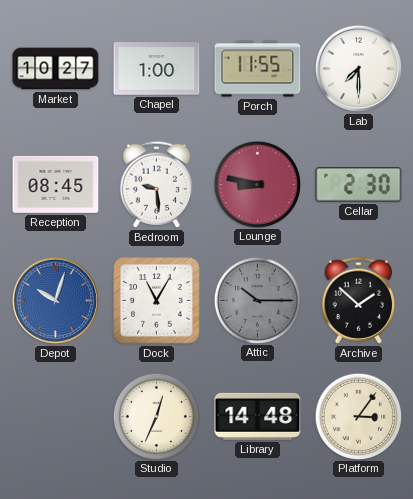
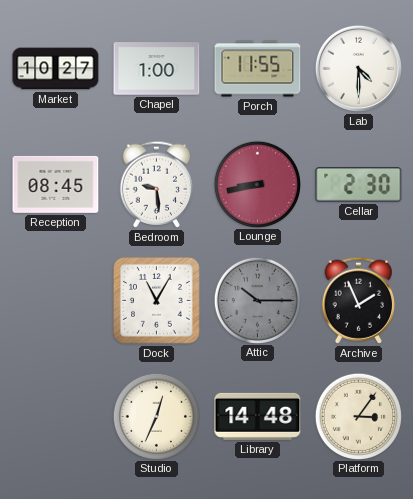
Lab: 7:30 -> 4:30 (358, 68)
Lounge: 8:47 -> 8:43 (257, 184)
Depot: 10:03 -> none (55, 300)
Archive: 1:52 -> 1:56 (358, 300)
